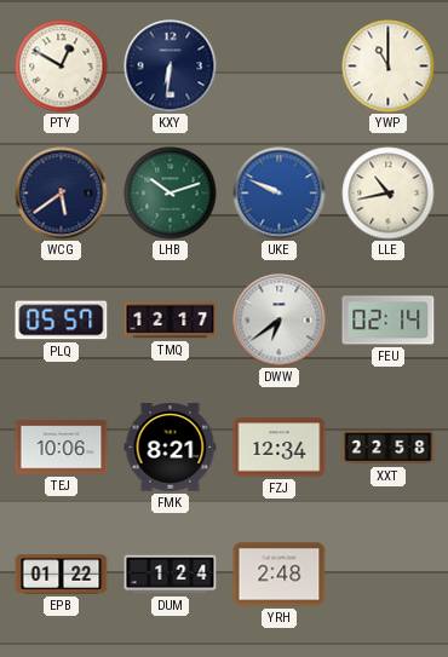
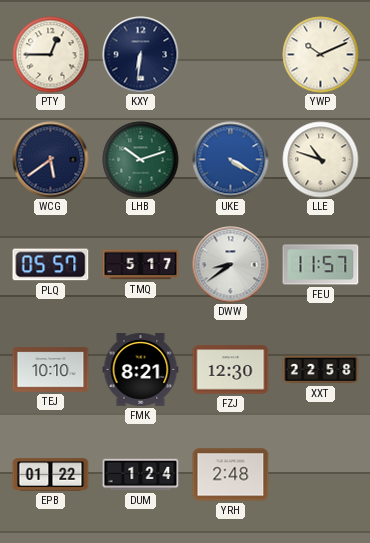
PTY: 12:50 -> 12:45 (51, 55)
YWP: 11:00 -> 10:11 (321, 55)
UKE: 9:49 -> 4:20 (231, 160)
LLE: 10:43 -> 10:48 (321, 160)
TMQ: 12:17 -> 5:17 (141, 265)
DWW: 6:39 -> 8:39 (231, 265)
FEU: 02:14 -> 11:57 (321, 265)
TEJ: 10:06 -> 10:10 (51, 370)
FZJ: 12:34 -> 12:30 (231, 370)
